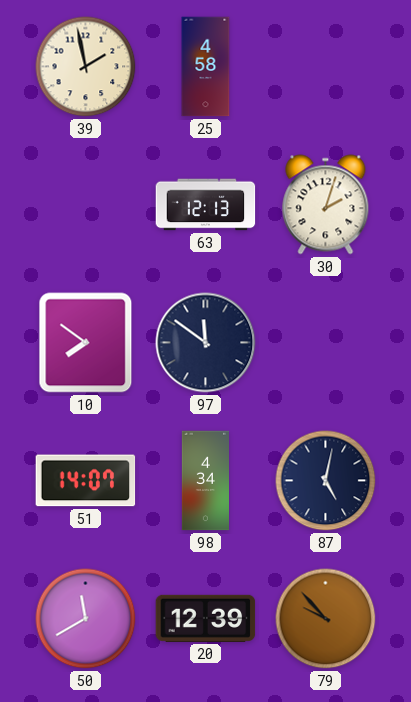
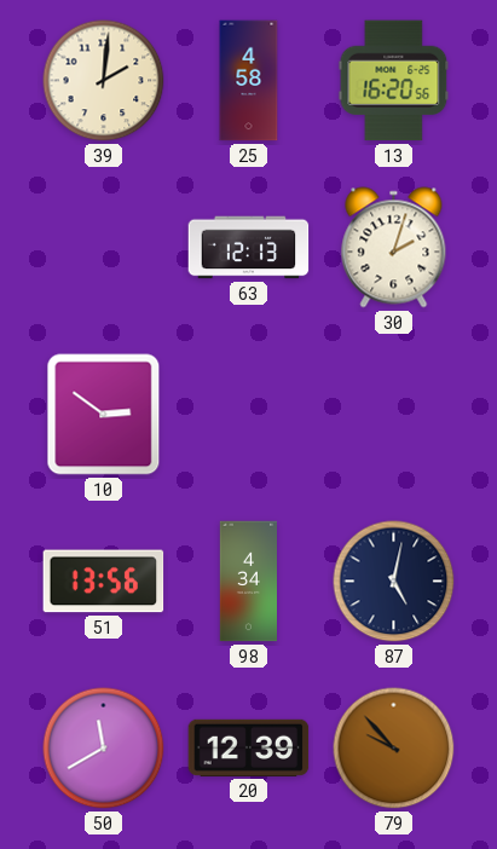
39: 1:58 -> 2:01 (104, 81)
13: none -> 16:20 (394, 81)
10: 7:51 -> 2:51 (104, 415)
97: 11:51 -> none (206, 343)
51: 14:07 -> 13:56 (104, 582)
